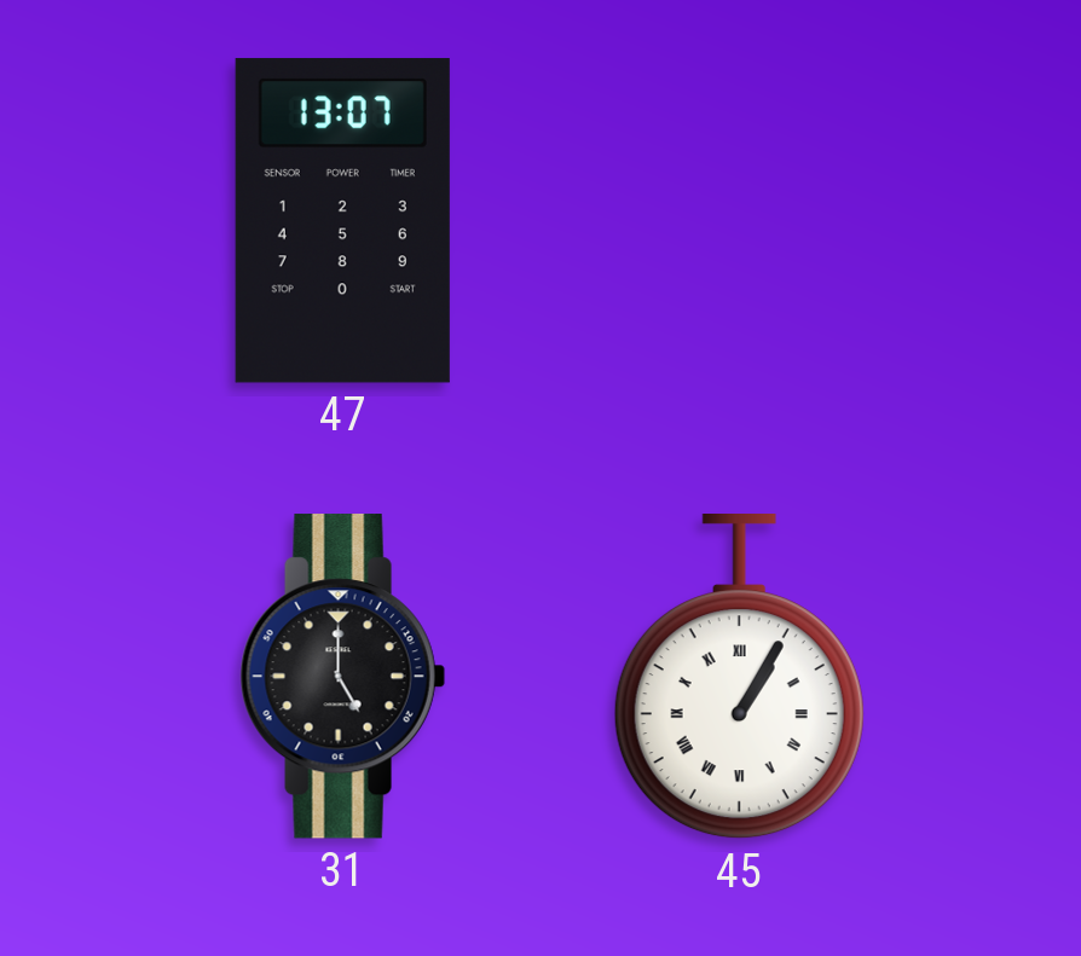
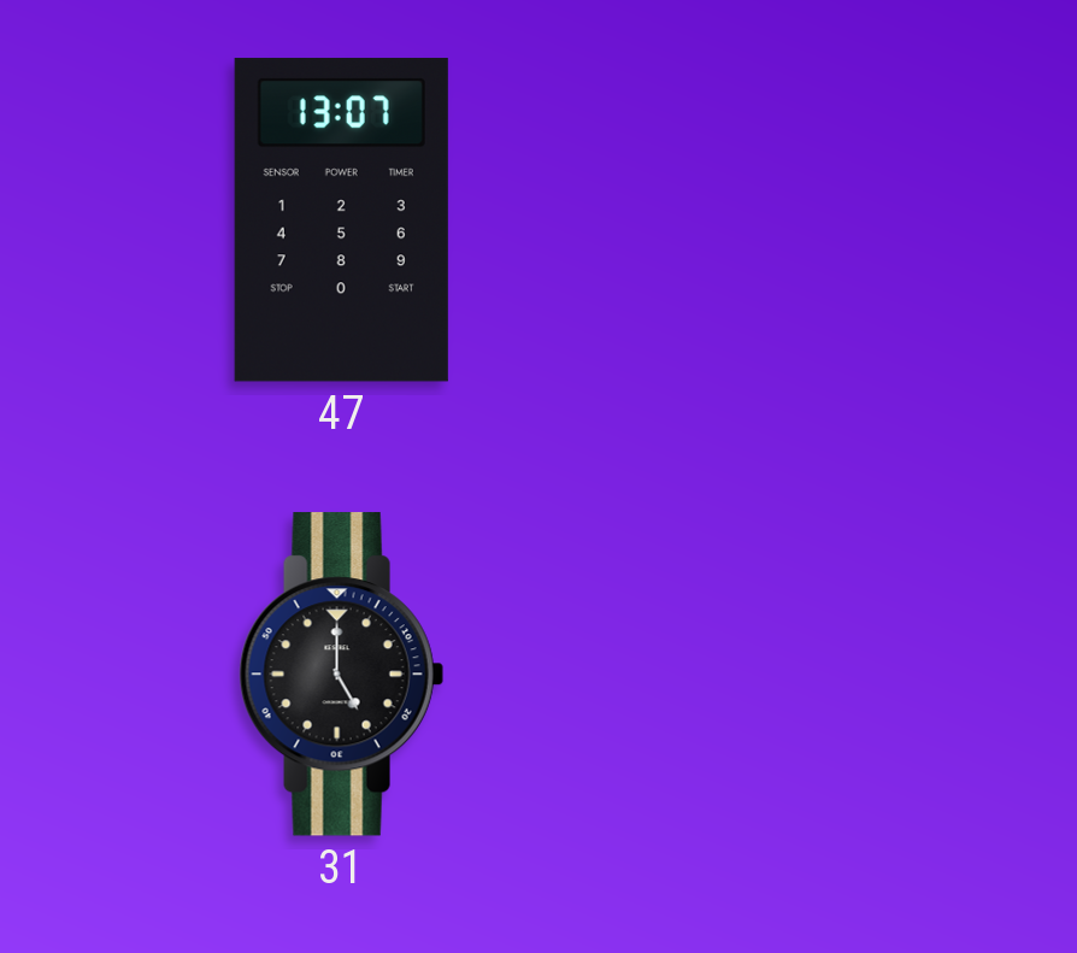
45: 1:05 -> none (739, 678)
